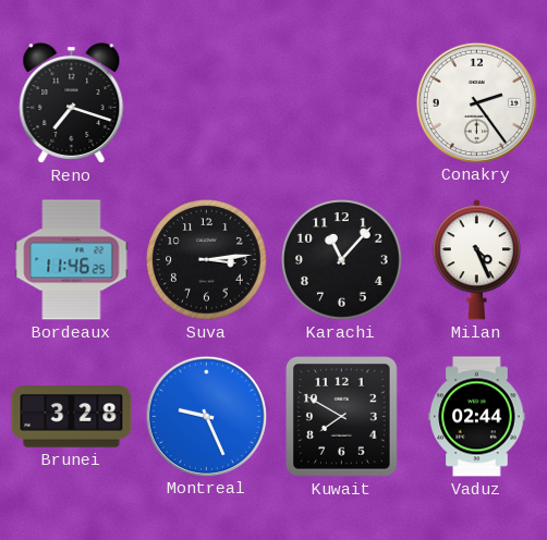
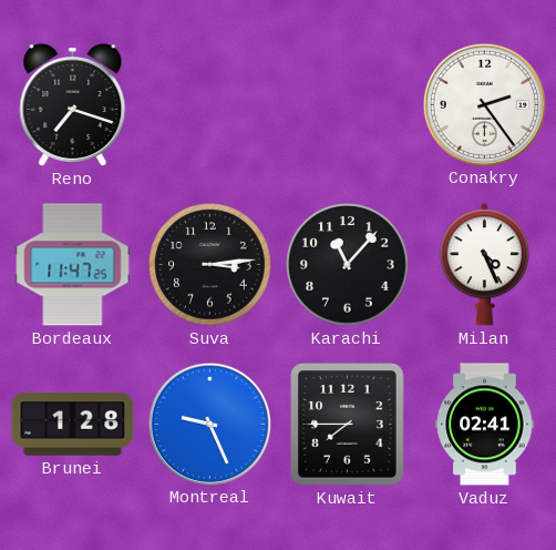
Bordeaux: 11:46 -> 11:47 (73, 265)
Brunei: 3:28 -> 1:28 (73, 425)
Kuwait: 7:50 -> 7:45 (348, 425)
Vaduz: 02:44 -> 02:41 (485, 425)
